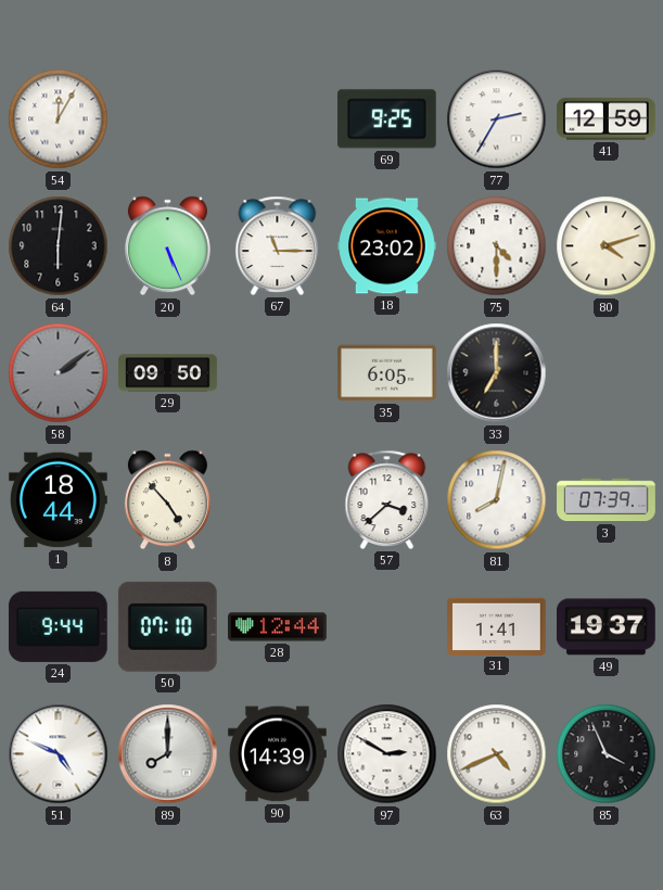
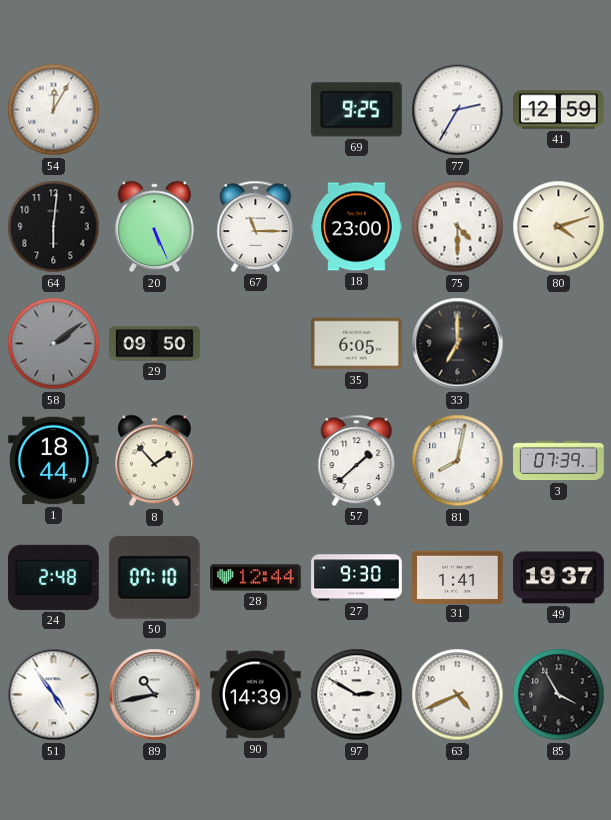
18: 23:02 -> 23:00 (357, 227)
8: 4:53 -> 1:53 (154, 461)
57: 3:38 -> 1:38 (357, 460)
24: 9:44 -> 2:48 (53, 577)
27: none -> 9:30 (357, 578)
51: 4:49 -> 4:54 (54, 695)
89: 8:00 -> 10:43 (155, 695)
85: 3:56 -> 3:55 (559, 695)
